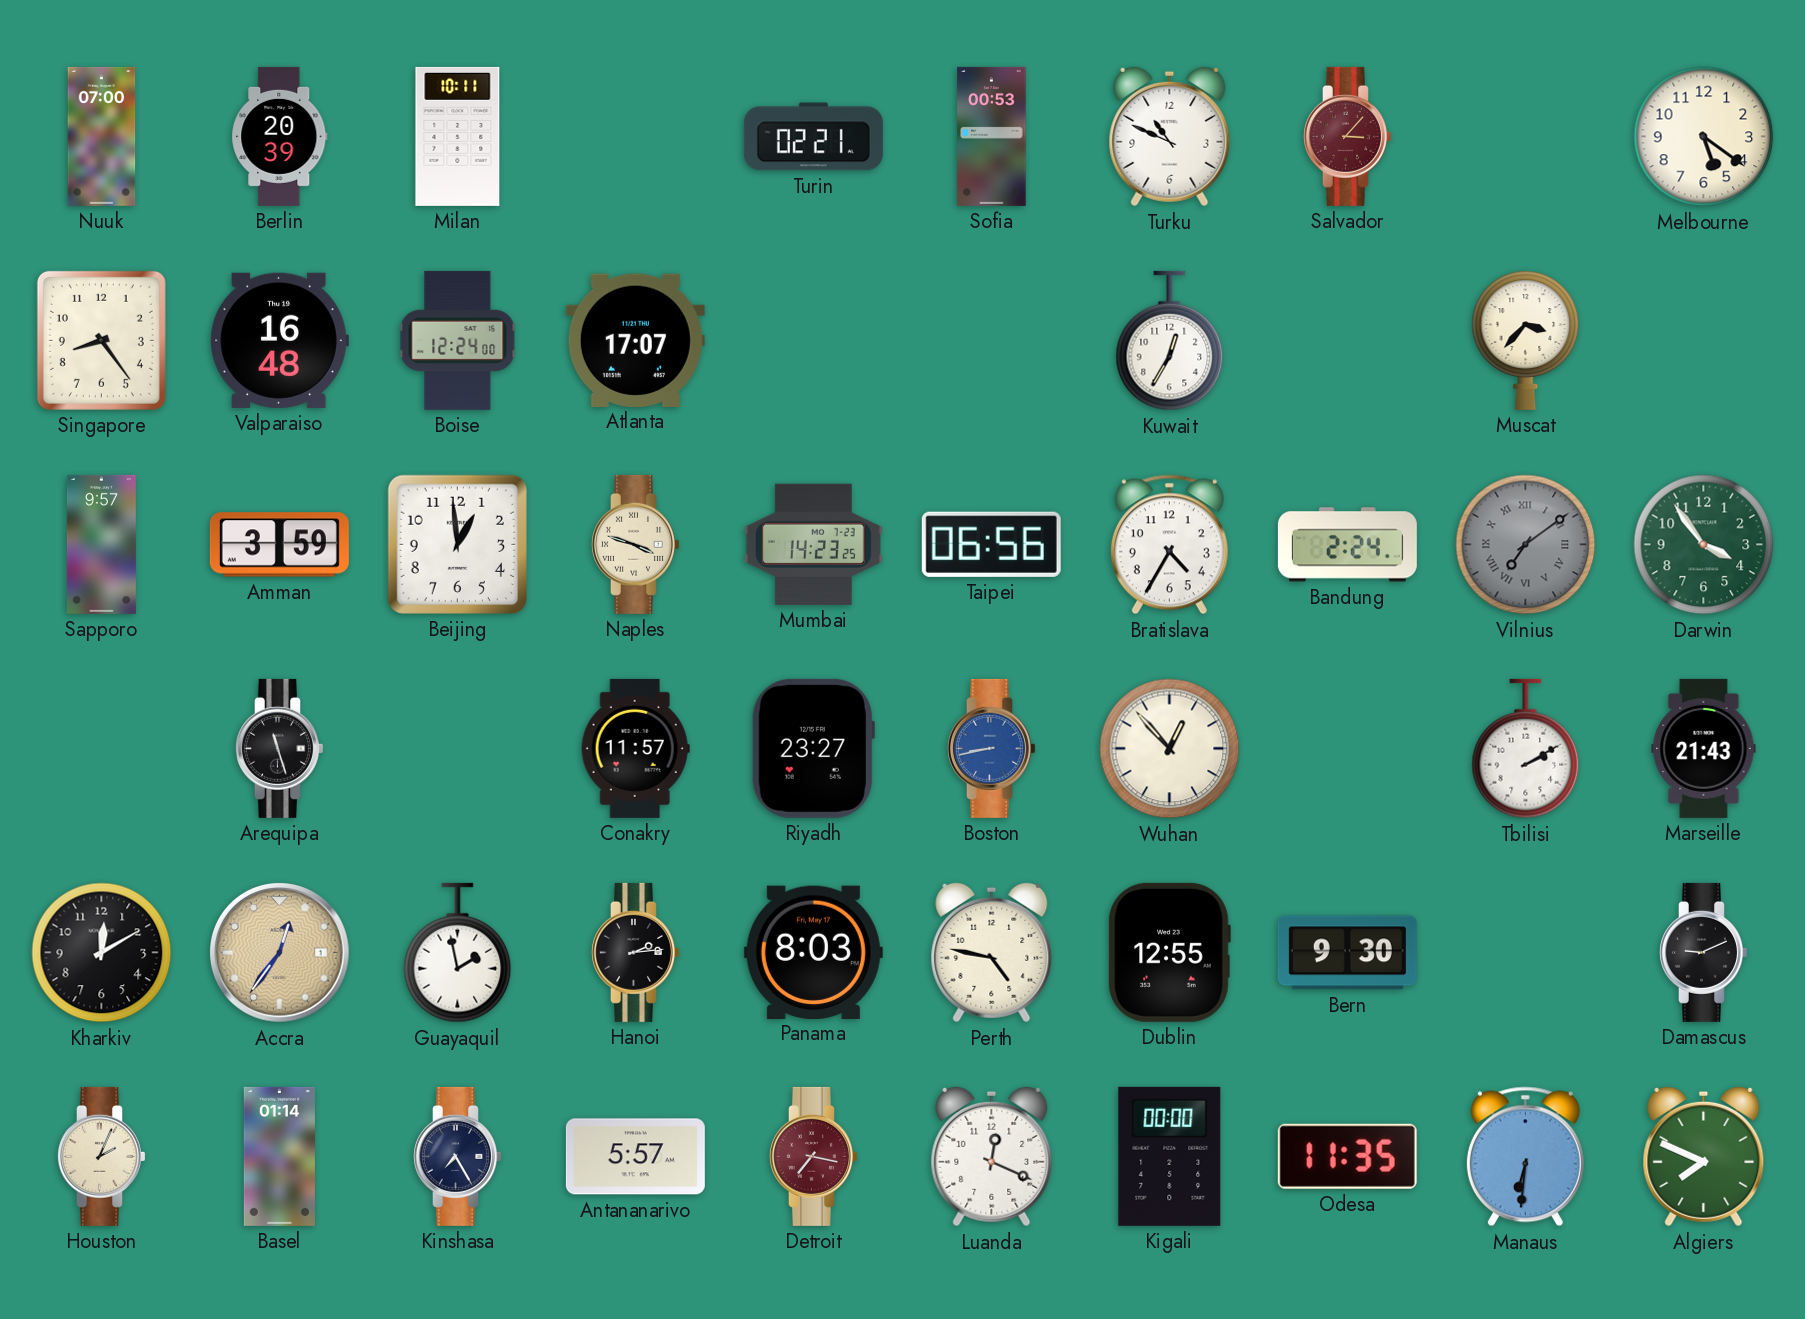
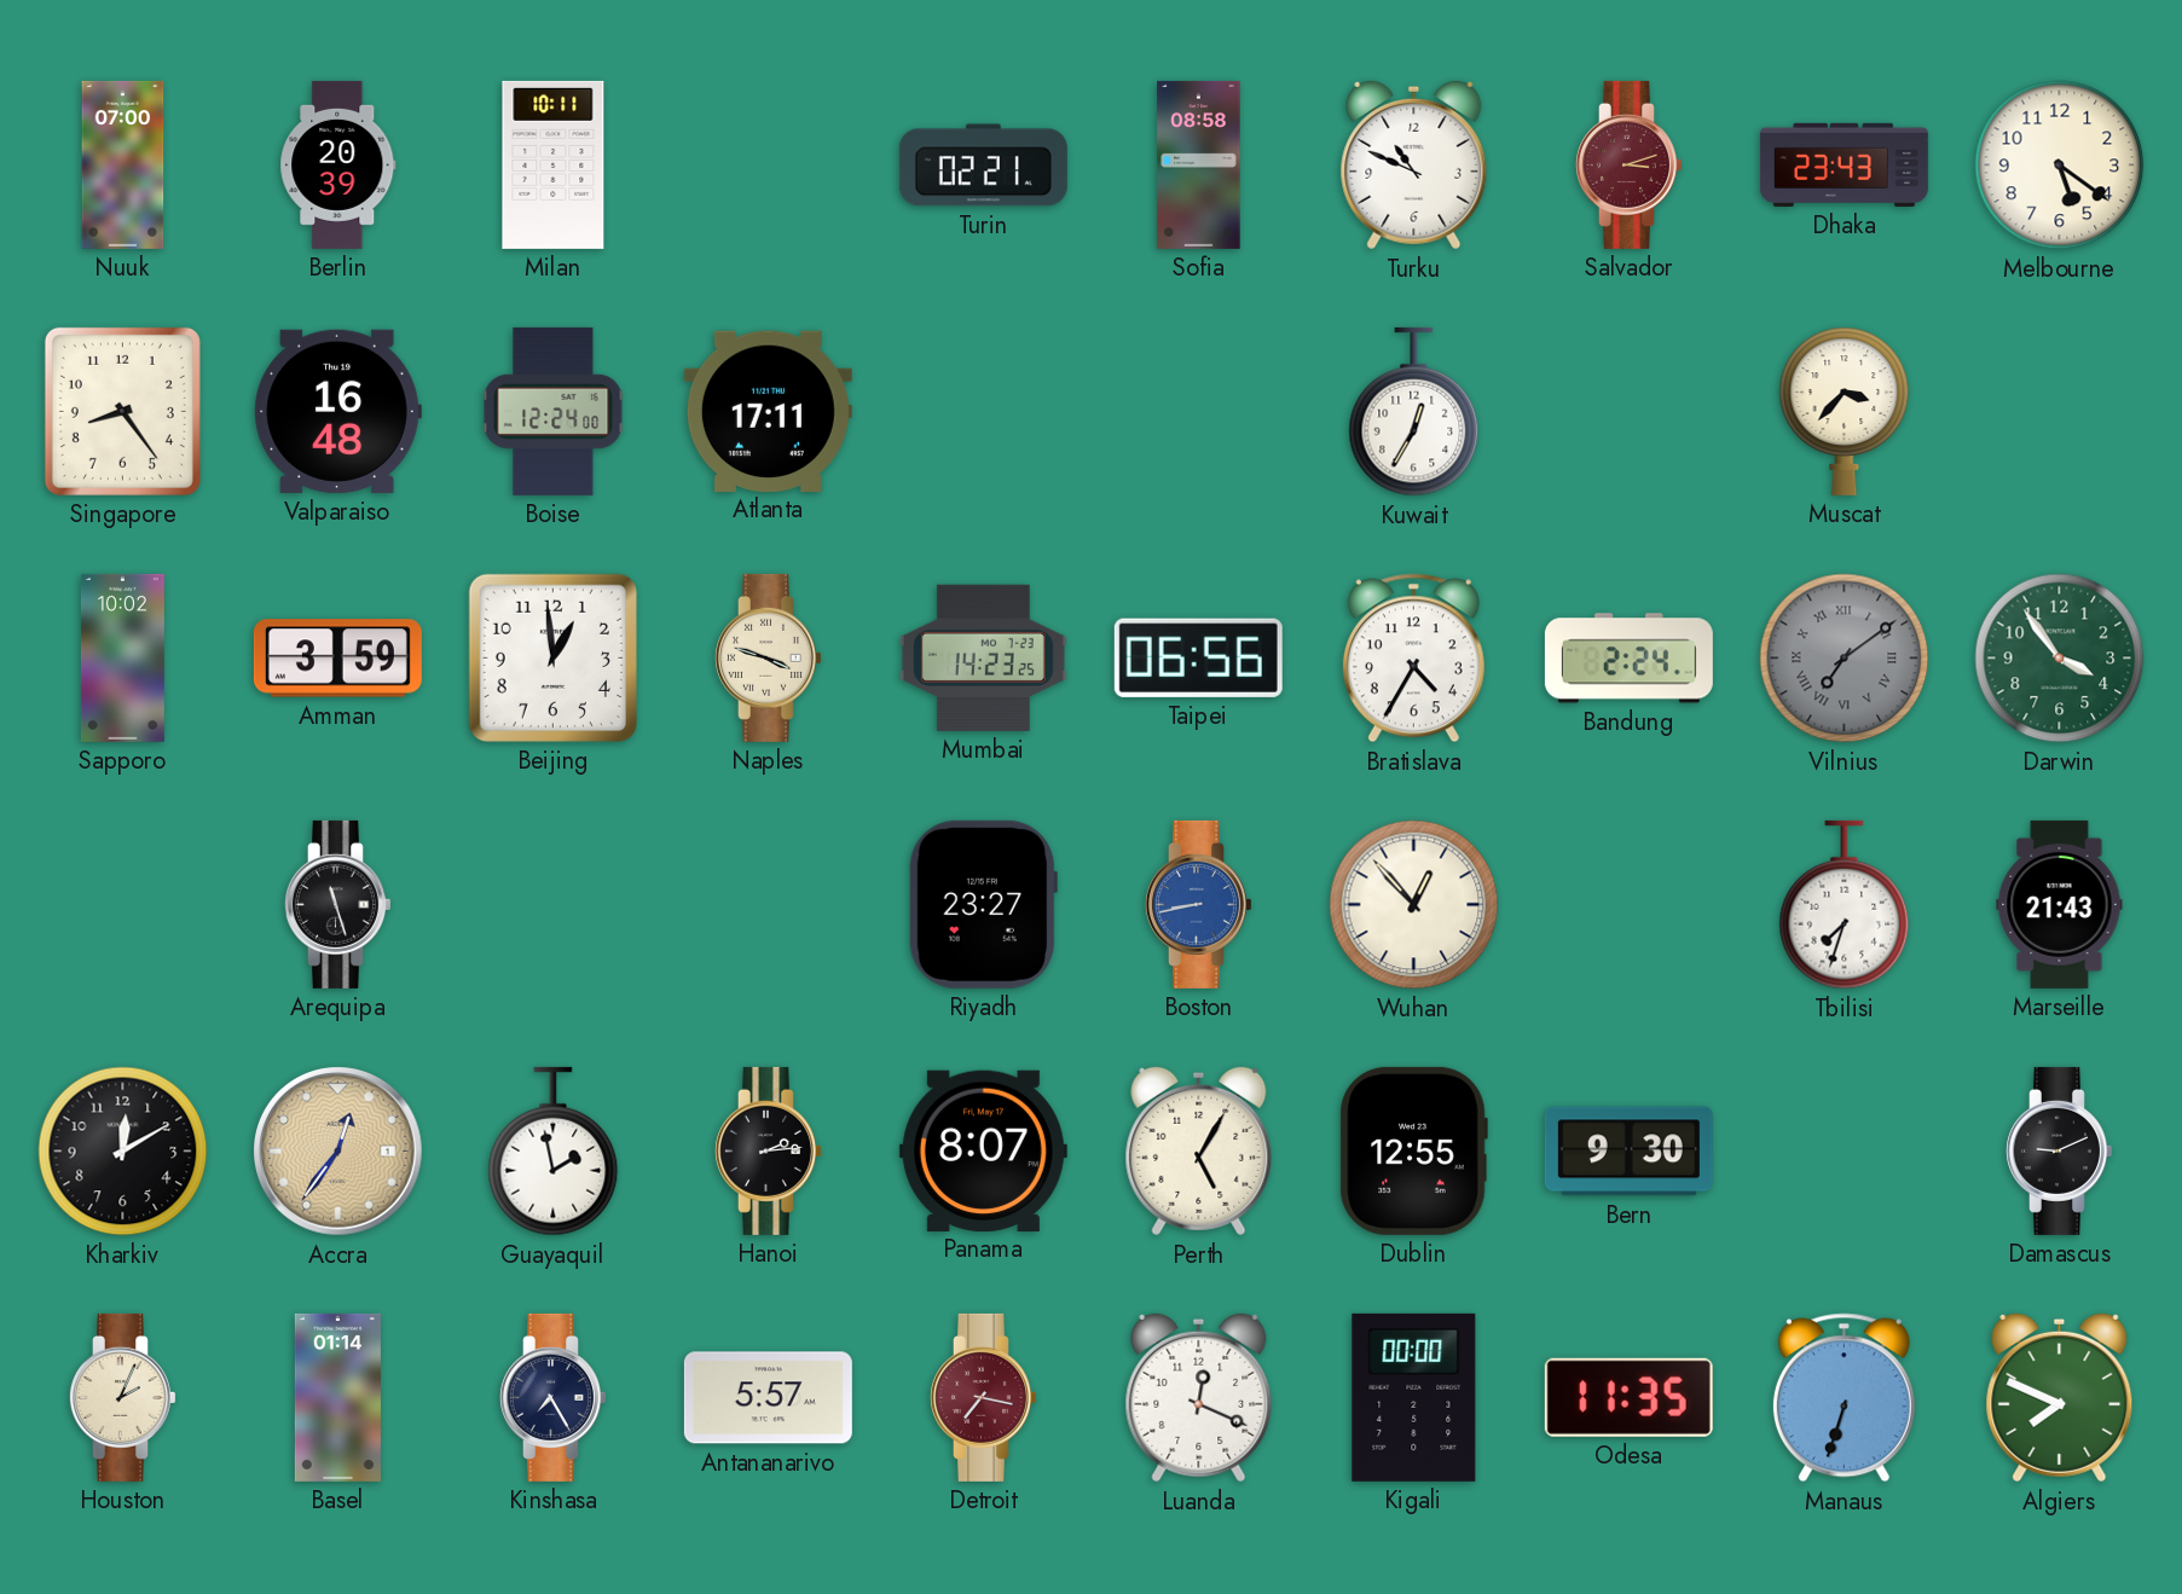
Sofia: 00:53 -> 08:58 (1199, 164)
Salvador: 3:07 -> 3:12 (1628, 164)
Dhaka: none -> 23:43 (1844, 164)
Atlanta: 17:07 -> 17:11 (768, 411)
Sapporo: 9:57 -> 10:02 (122, 657)
Conakry: 11:57 -> none (635, 748)
Tbilisi: 2:10 -> 7:33 (1845, 905)
Panama: 8:03 -> 8:07 (983, 1150)
Perth: 4:47 -> 5:05 (1199, 1152)
Manaus: 6:31 -> 6:33 (1844, 1398)
